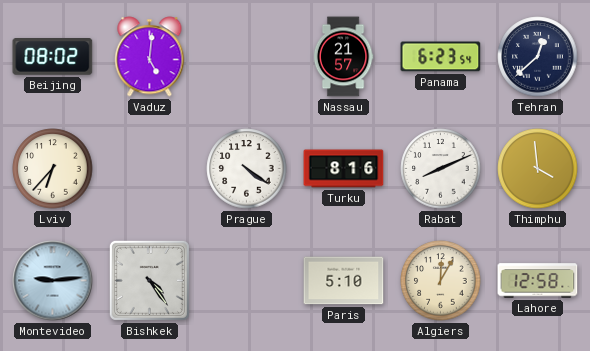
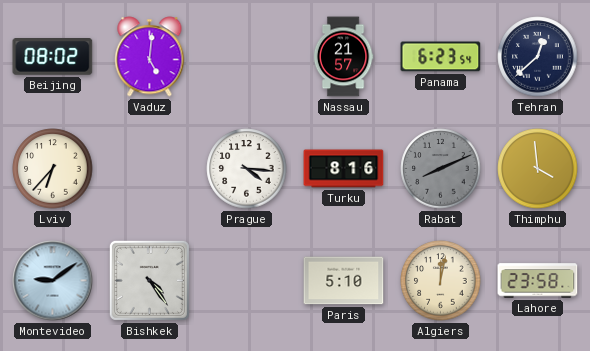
Prague: 4:21 -> 4:16 (247, 169)
Rabat dial: white -> grey (441, 169)
Montevideo: 9:14 -> 9:09 (53, 281)
Algiers: 12:05 -> 12:02 (441, 281)
Lahore: 12:58 -> 23:58 (538, 281)
